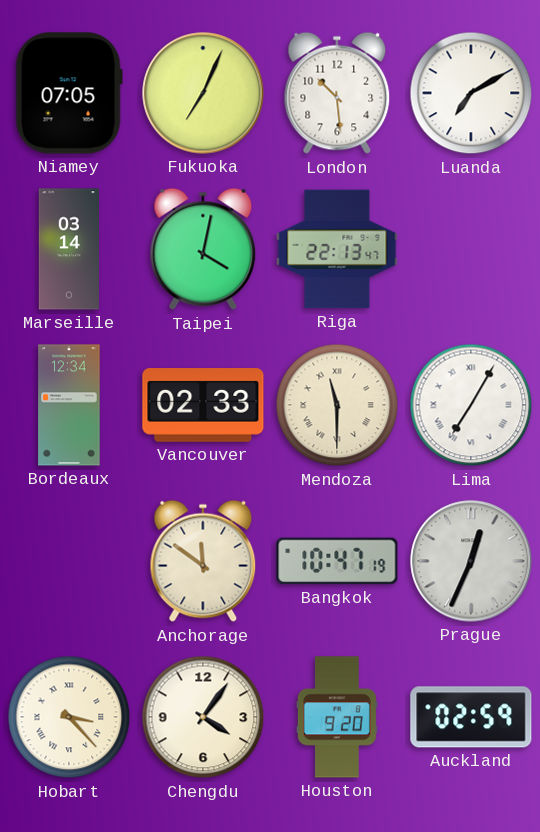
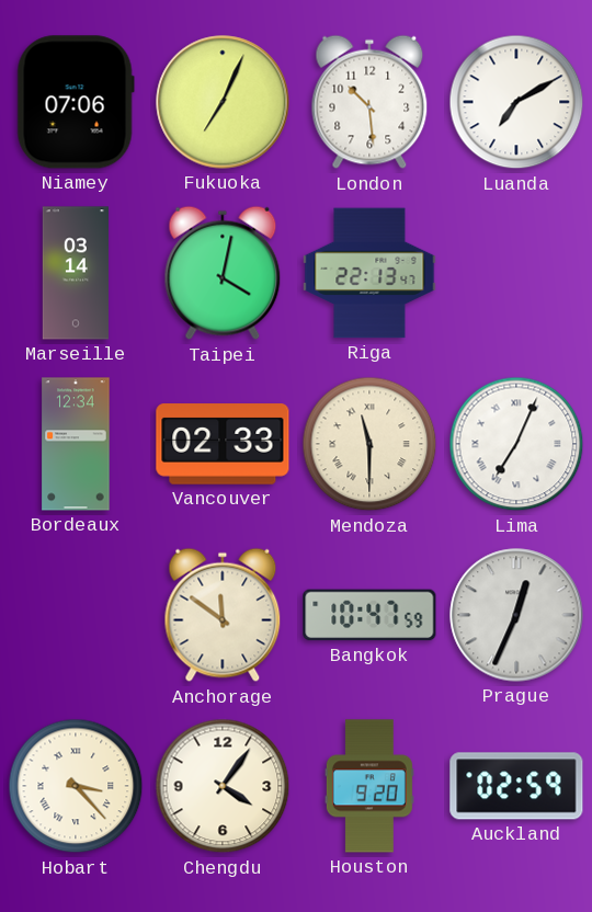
Niamey: 07:05 -> 07:06 (76, 102)
Lima: 7:05 -> 7:04 (516, 444)
Bangkok: 10:47:19 -> 10:47:59 (369, 615)
